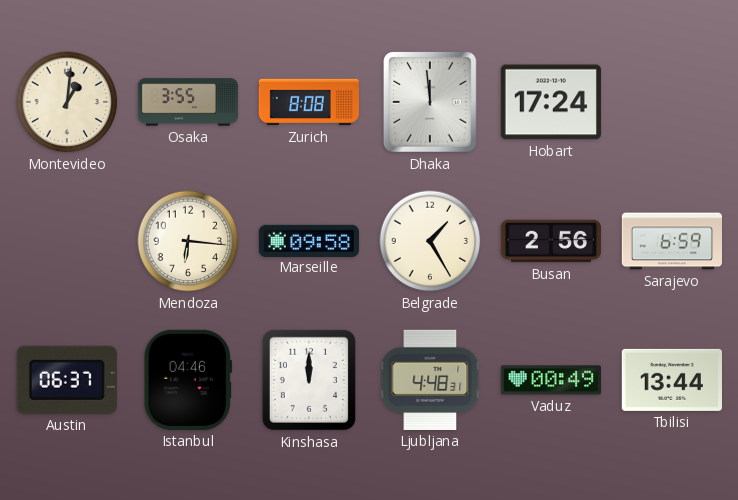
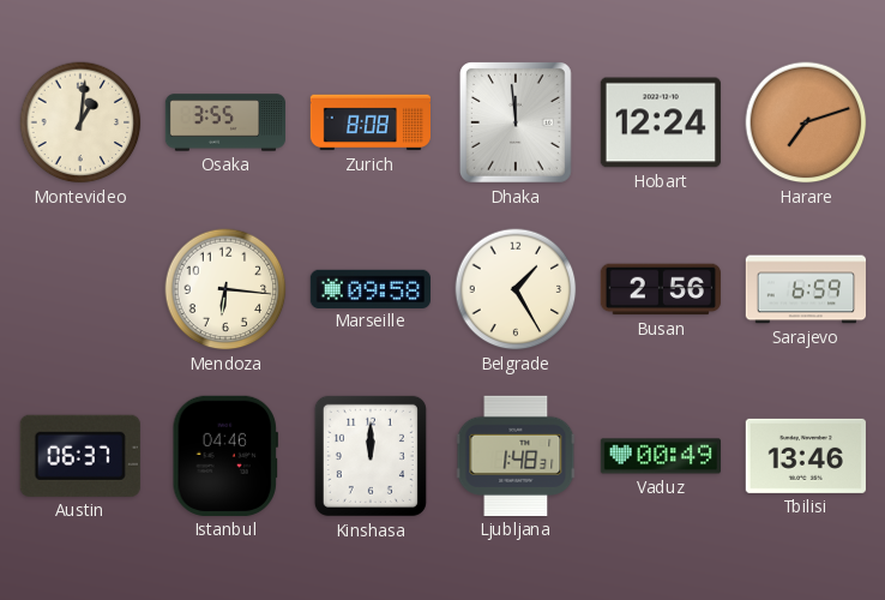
Hobart: 17:24 -> 12:24 (661, 122)
Harare: none -> 7:12 (806, 122)
Ljubljana: 4:48 -> 1:48 (516, 456)
Tbilisi: 13:44 -> 13:46 (806, 456)
